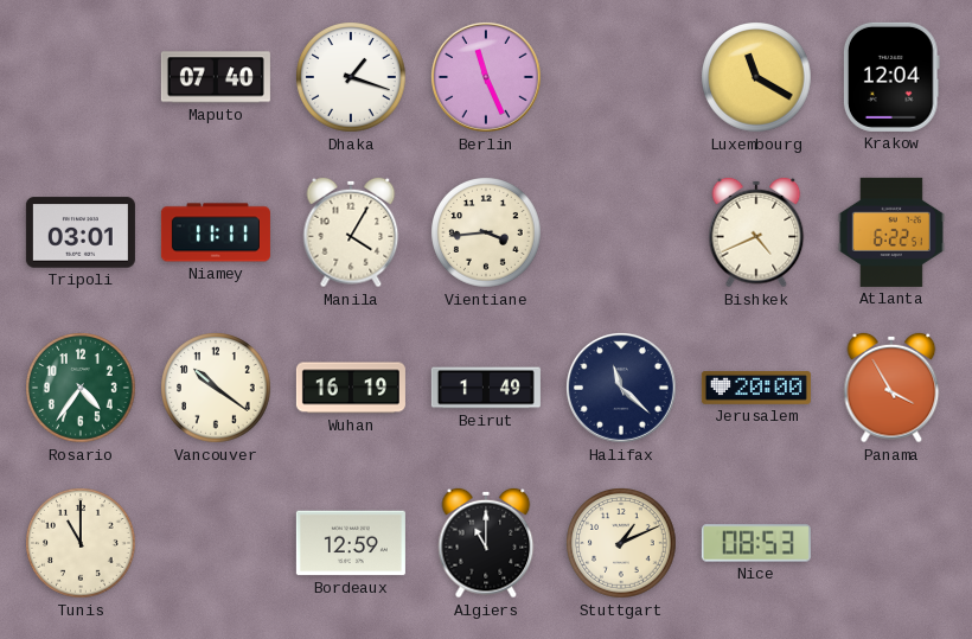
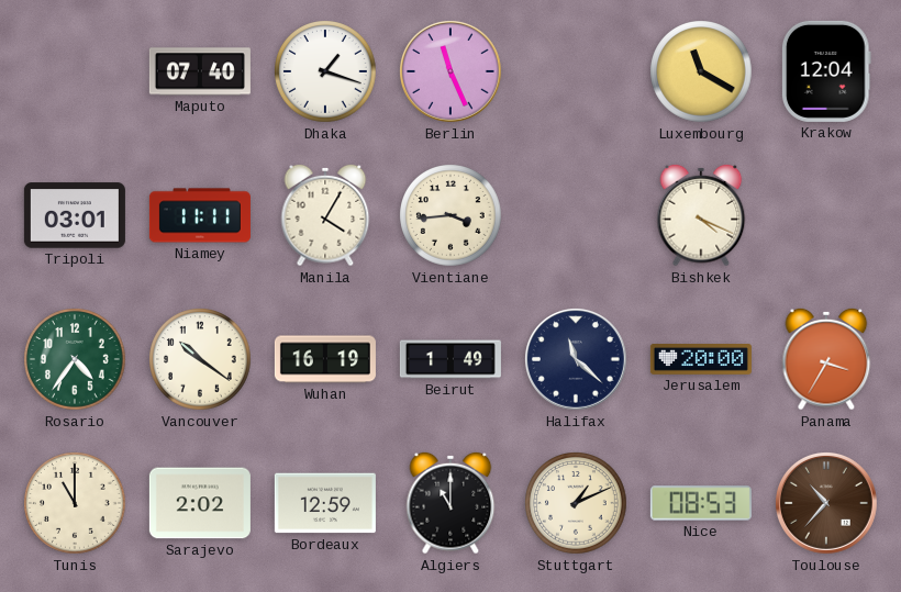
Bishkek: 4:41 -> 4:19 (701, 215)
Atlanta: 6:22 -> none (891, 232)
Panama: 3:55 -> 3:35 (826, 359)
Sarajevo: none -> 2:02 (200, 503)
Toulouse: none -> 10:37 (826, 503)
